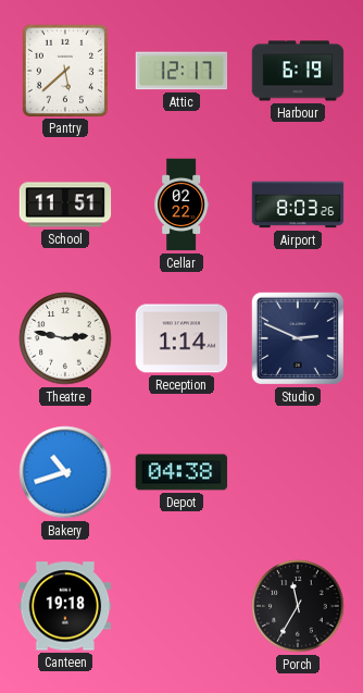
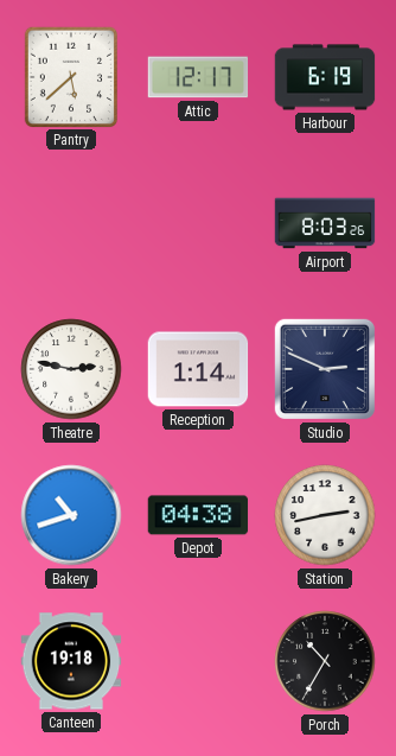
School: 11:51 -> none (65, 205)
Cellar: 02:22 -> none (181, 205)
Station: none -> 2:43 (325, 515)
Porch: 11:35 -> 10:35 (325, 661)
